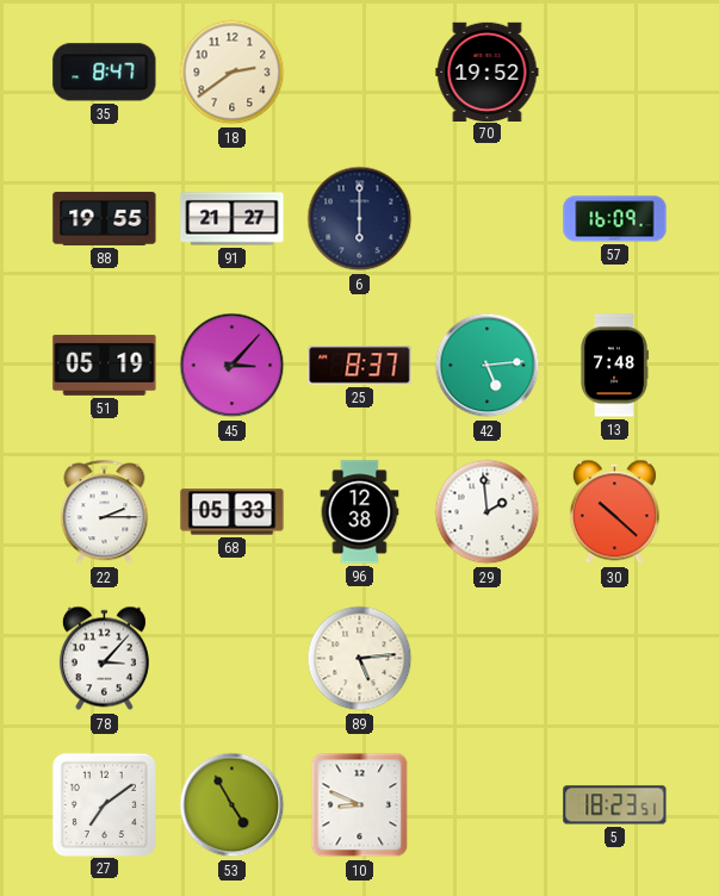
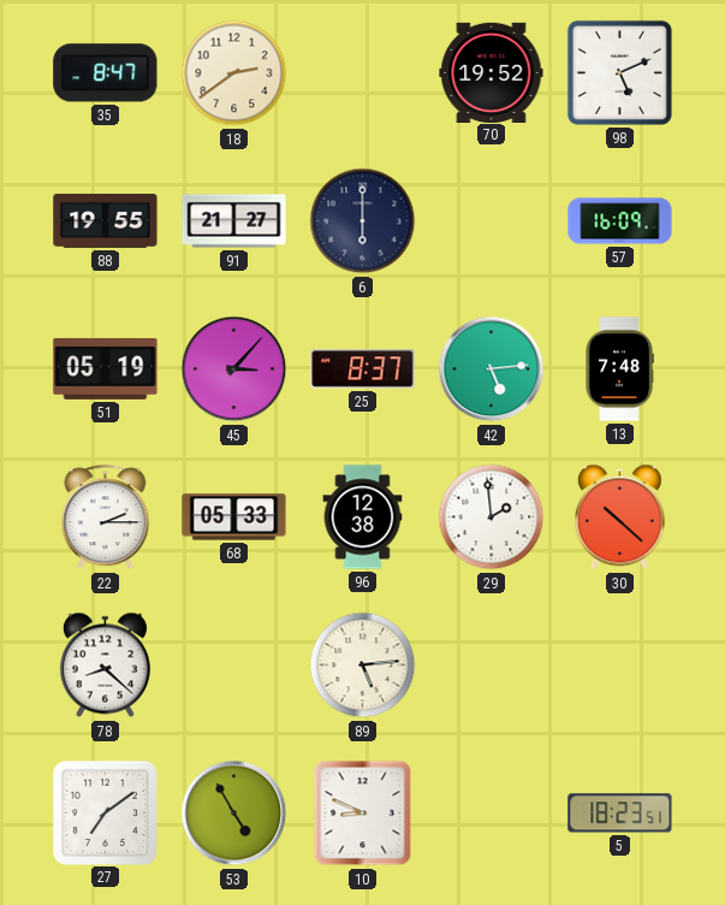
98: none -> 5:11 (619, 72)
78: 3:07 -> 8:22 (105, 666)
